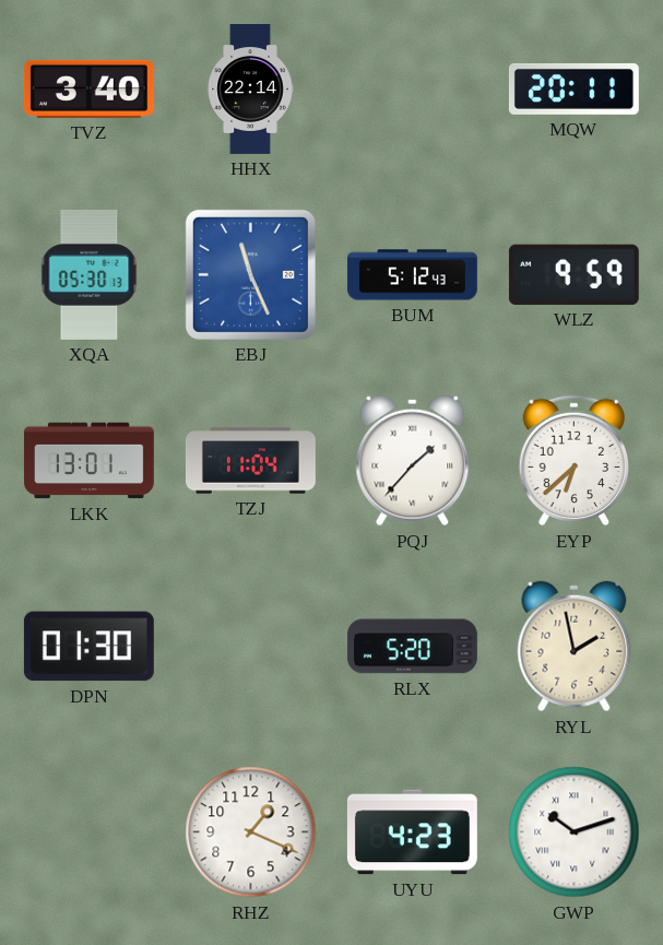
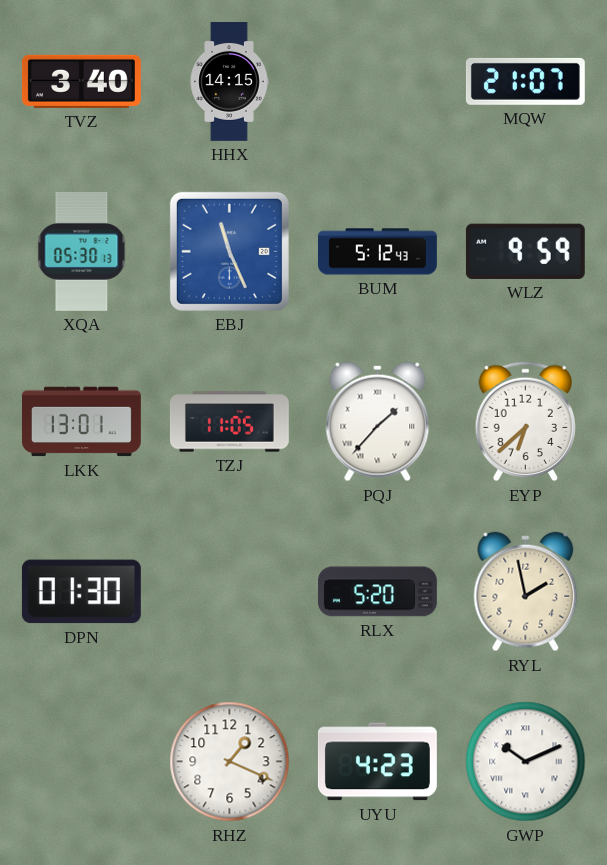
HHX: 22:14 -> 14:15 (229, 82)
MQW: 20:11 -> 21:07 (525, 81)
TZJ: 11:04 -> 11:05 (229, 422)
GWP: 10:12 -> 10:11 (526, 762)
